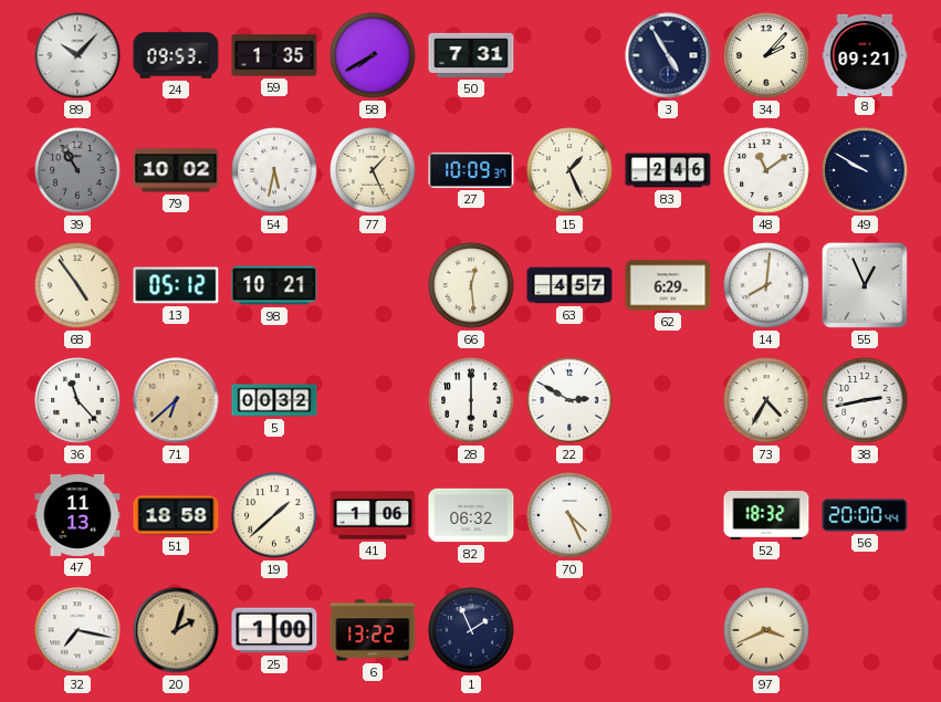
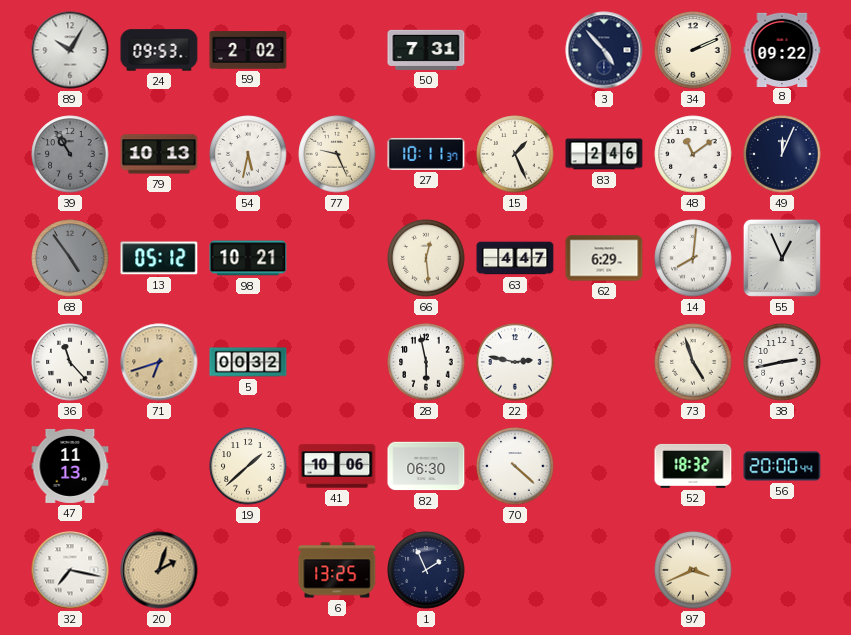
89: 10:07 -> 10:05 (70, 50)
59: 1:35 -> 2:02 (248, 50)
58: 7:40 -> none (373, 55)
3: 4:55 -> 4:53 (604, 50)
34: 2:07 -> 2:11 (693, 50)
8: 09:21 -> 09:22 (782, 49)
79: 10:02 -> 10:13 (159, 154)
77: 1:26 -> 9:26 (337, 154)
27: 10:09 -> 10:11 (426, 154)
49: 9:50 -> 12:04 (782, 154)
68 dial: cream -> grey (70, 258)
63: 4:57 -> 4:47 (515, 258)
71: 6:38 -> 6:42 (159, 362)
28: 6:00 -> 5:58 (426, 362)
22: 2:50 -> 2:47 (515, 362)
73: 4:35 -> 4:57 (693, 362)
51: 18:58 -> none (176, 515)
41: 1:06 -> 10:06 (337, 466)
82: 06:32 -> 06:30 (426, 466)
70: 4:26 -> 4:22 (515, 466)
25: 1:00 -> none (274, 630)
6: 13:22 -> 13:25 (337, 570)
